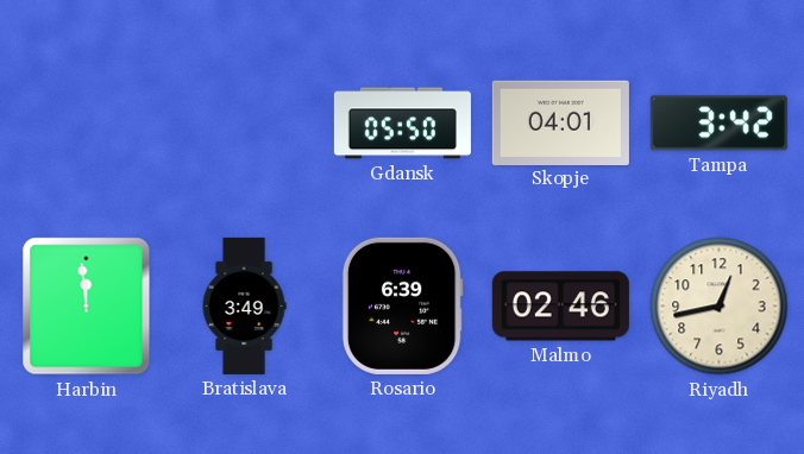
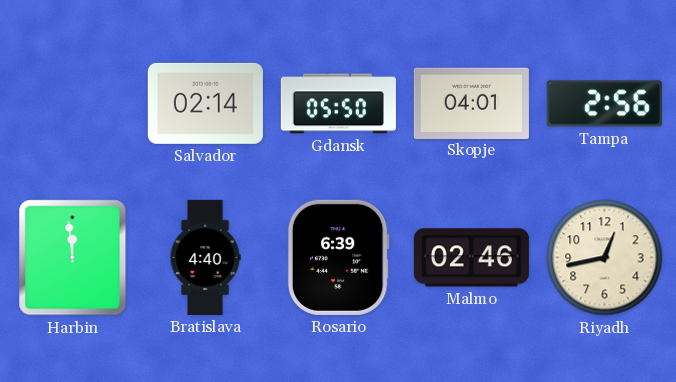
Salvador: none -> 02:14 (205, 103)
Tampa: 3:42 -> 2:56 (604, 104)
Bratislava: 3:49 -> 4:40 (205, 257)
